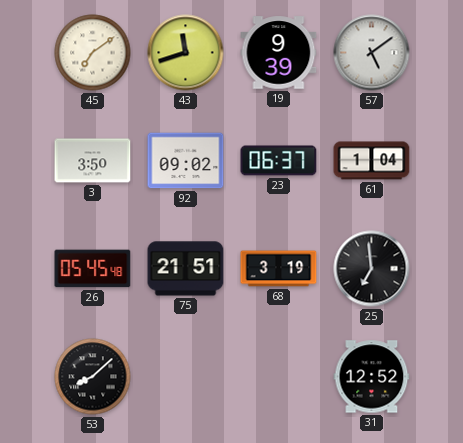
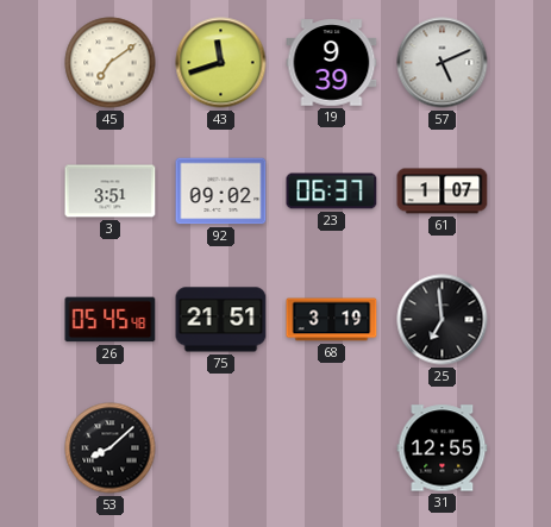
57: 5:09 -> 5:11 (443, 63)
3: 3:50 -> 3:51 (111, 192)
61: 1:04 -> 1:07 (443, 192)
31: 12:52 -> 12:55 (443, 448)
